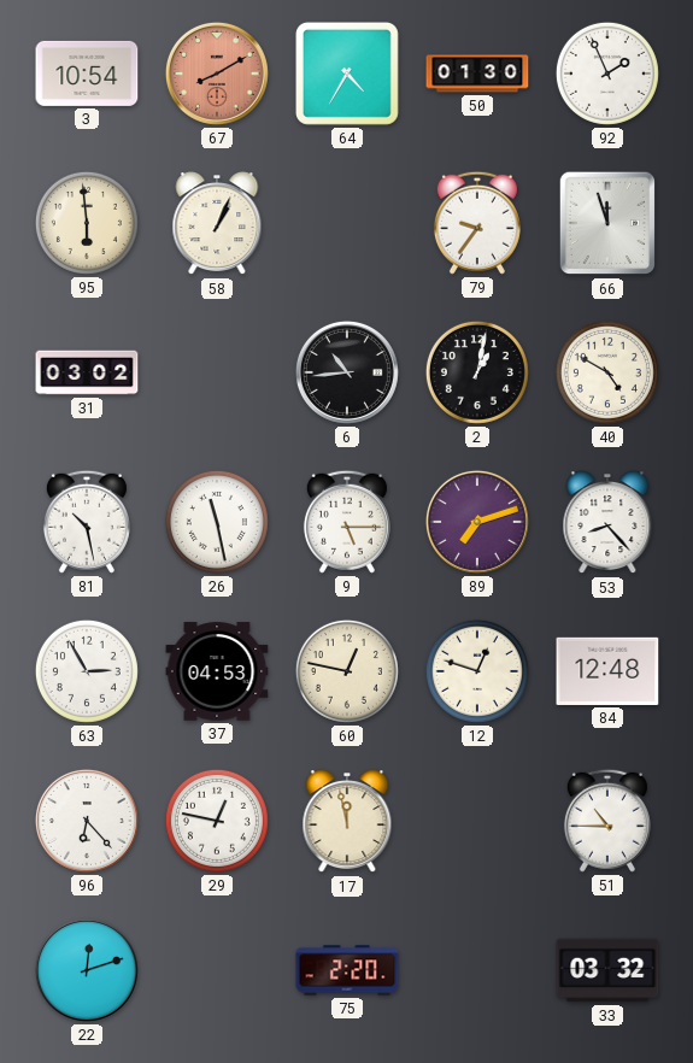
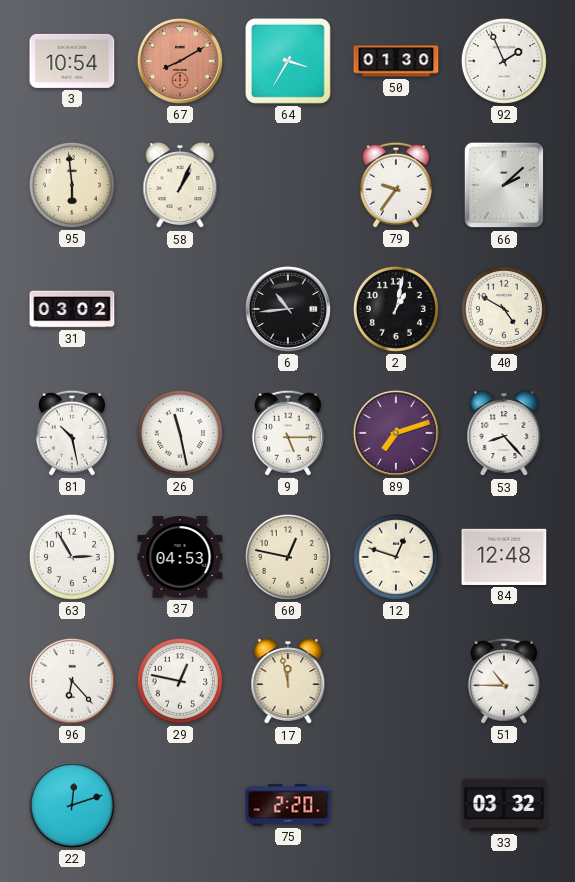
64: 4:35 -> 3:35 (288, 61)
66: 11:57 -> 2:08 (504, 185)
